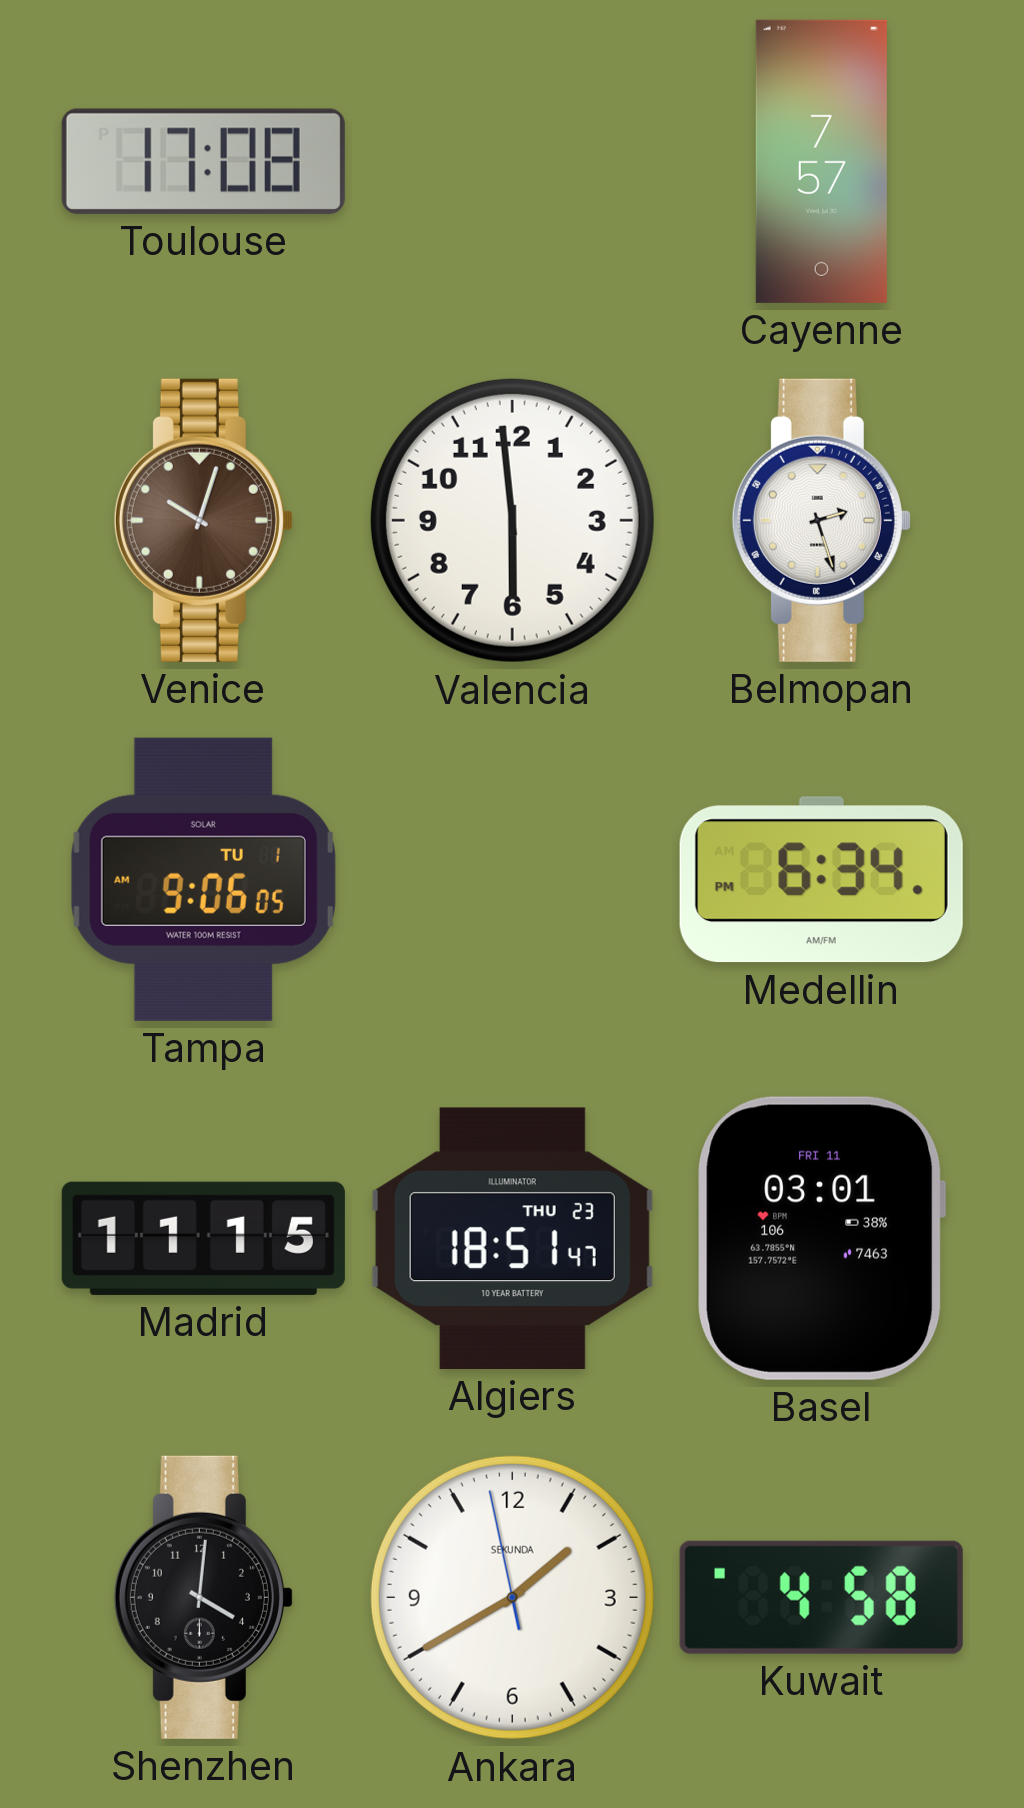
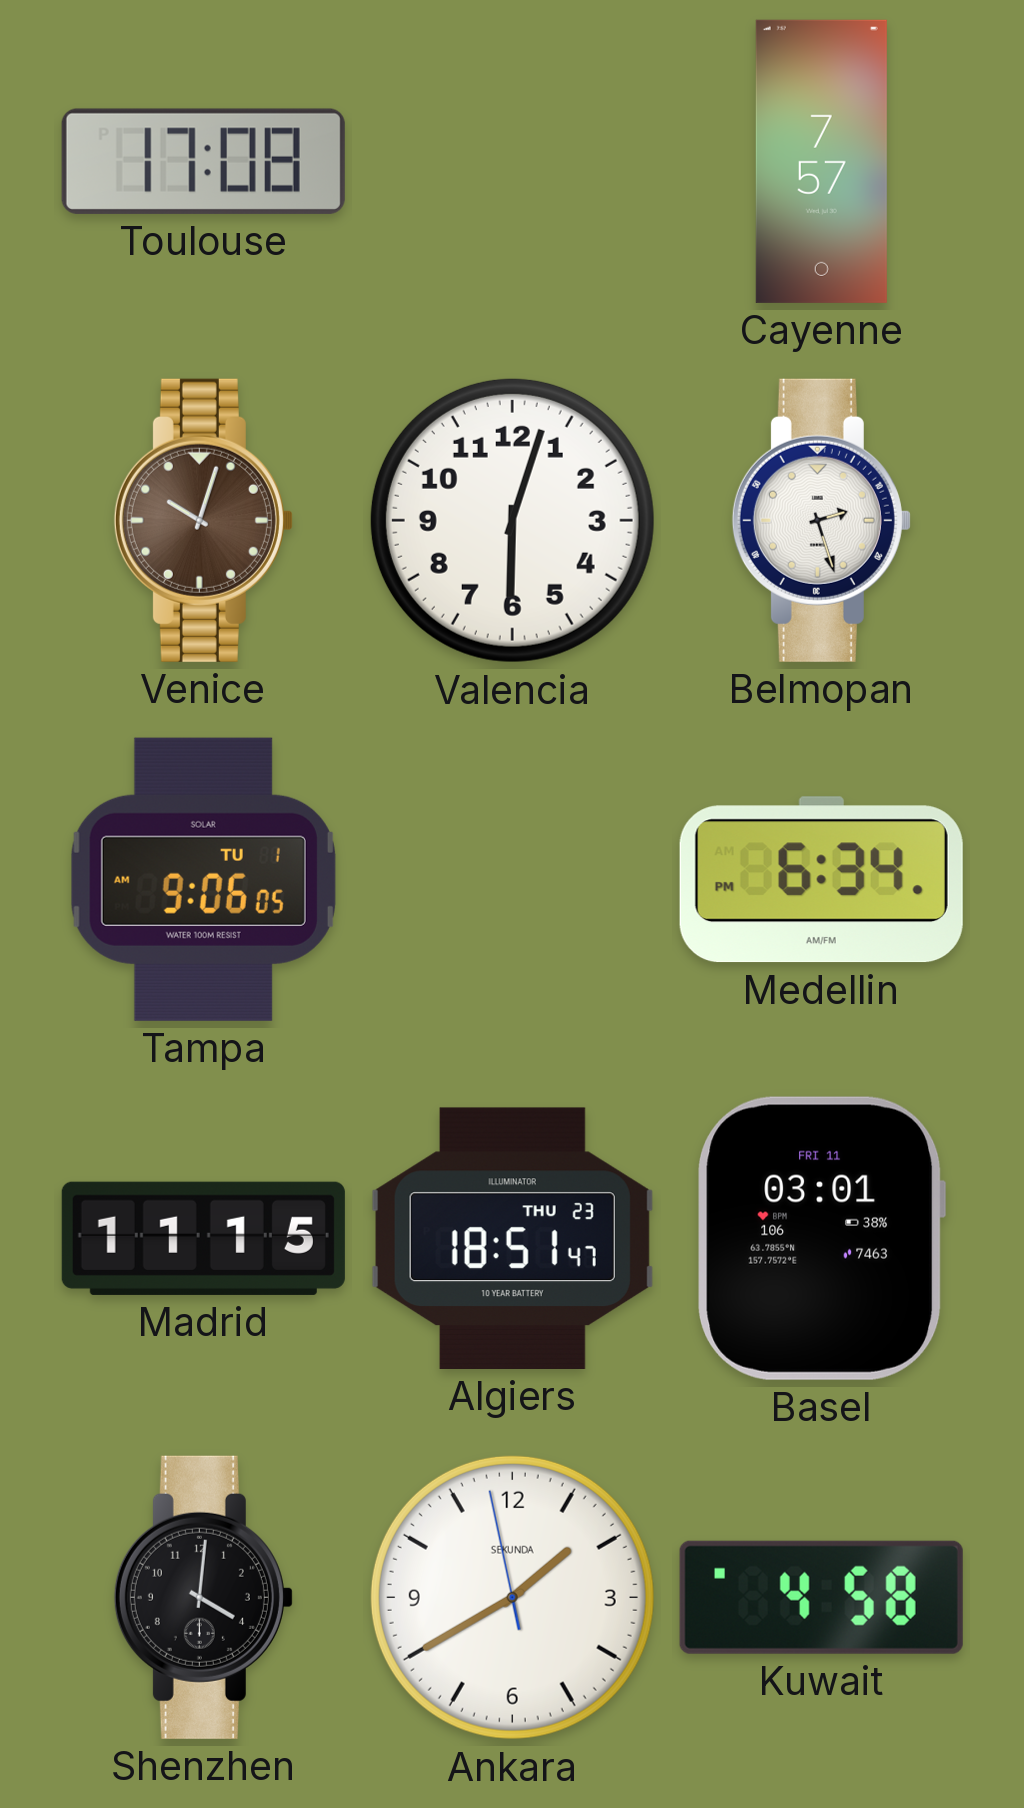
Valencia: 5:59 -> 6:03 (512, 520)
